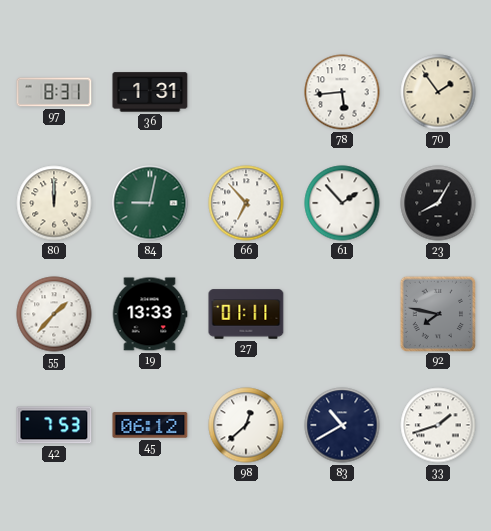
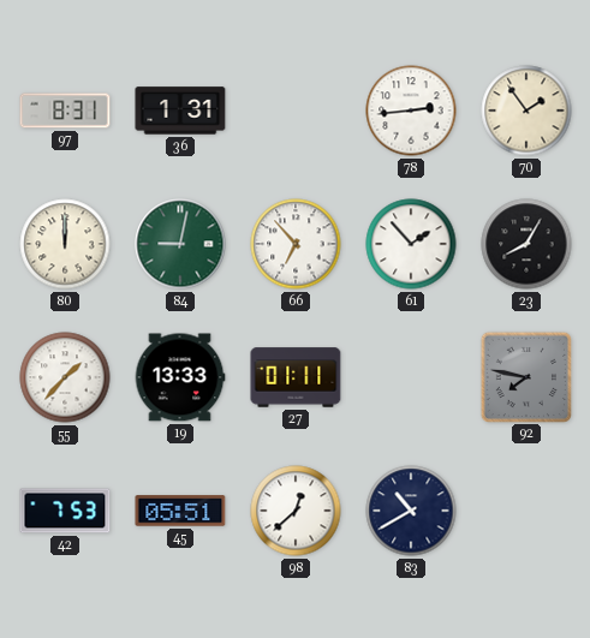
78: 5:44 -> 2:44 (411, 111)
45: 06:12 -> 05:51 (180, 511)
33: 1:42 -> none (438, 425)
